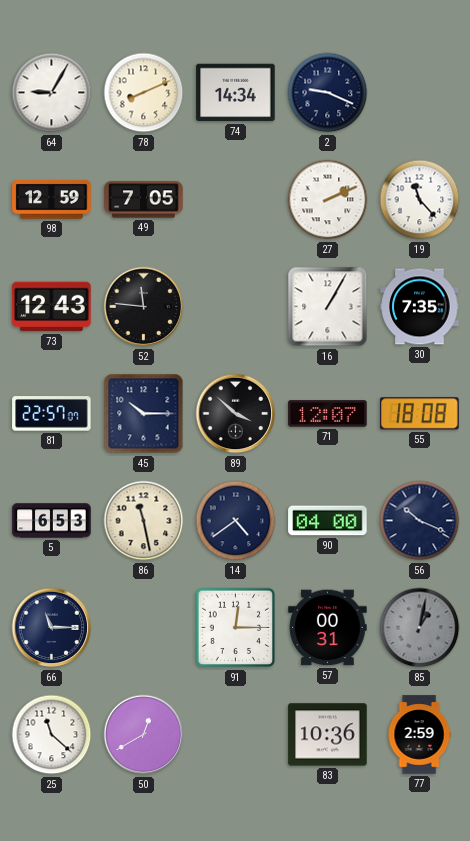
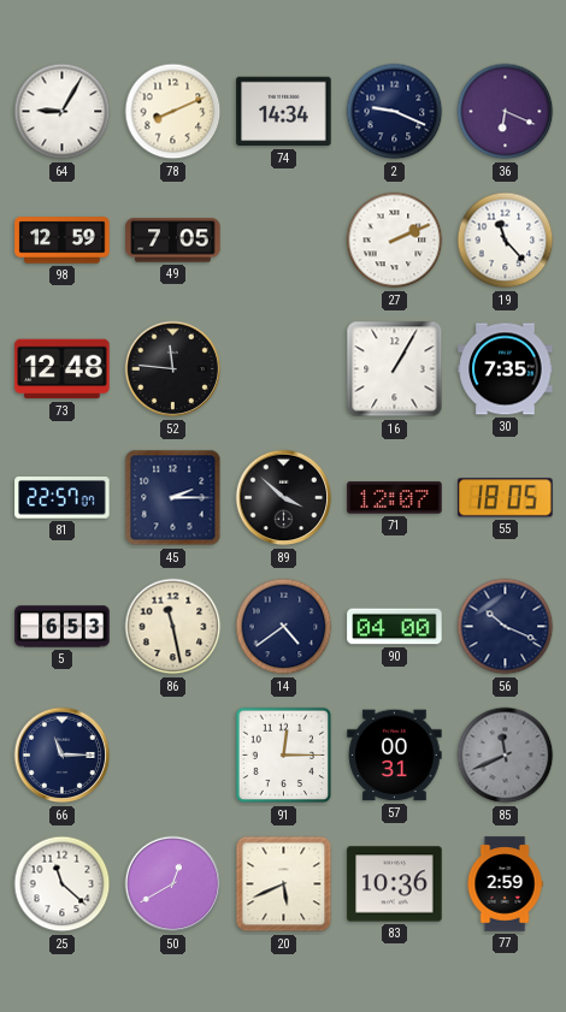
36: none -> 6:19 (506, 112)
73: 12:43 -> 12:48 (63, 369)
45: 10:15 -> 2:15 (173, 498)
55: 18:08 -> 18:05 (506, 498)
85: 1:02 -> 11:41 (506, 756)
20: none -> 5:41 (284, 884)
